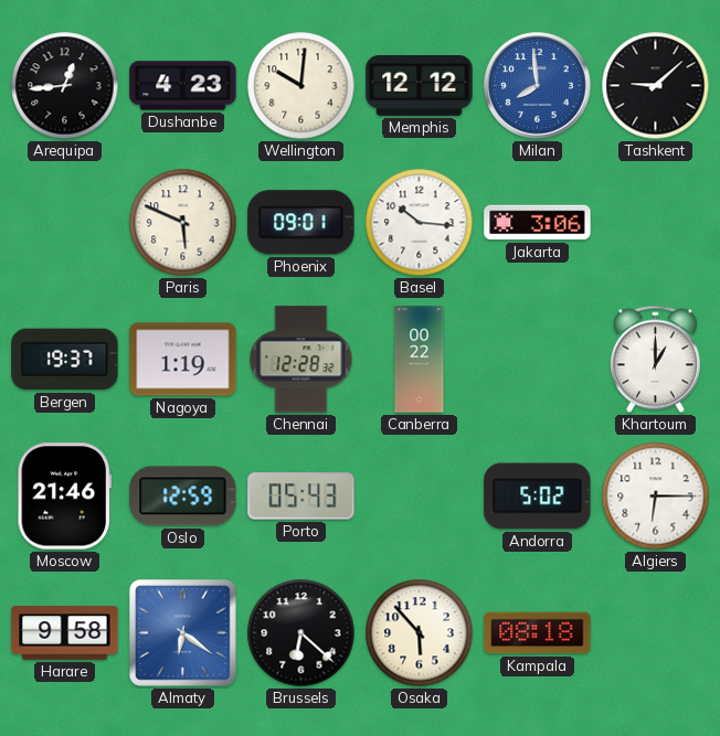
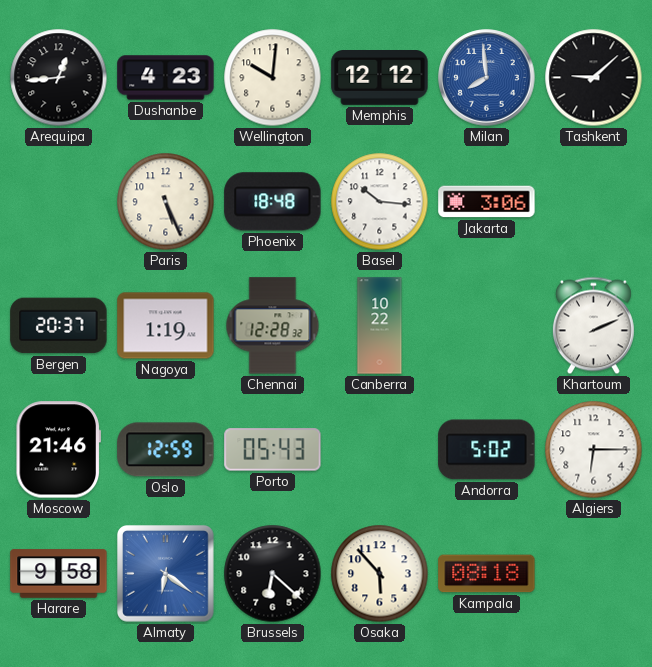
Paris: 5:49 -> 5:26 (166, 202)
Phoenix: 09:01 -> 18:48 (273, 202)
Bergen: 19:37 -> 20:37 (59, 326)
Canberra: 00:22 -> 10:22 (380, 326)
Khartoum: 1:00 -> 2:11 (593, 326)
